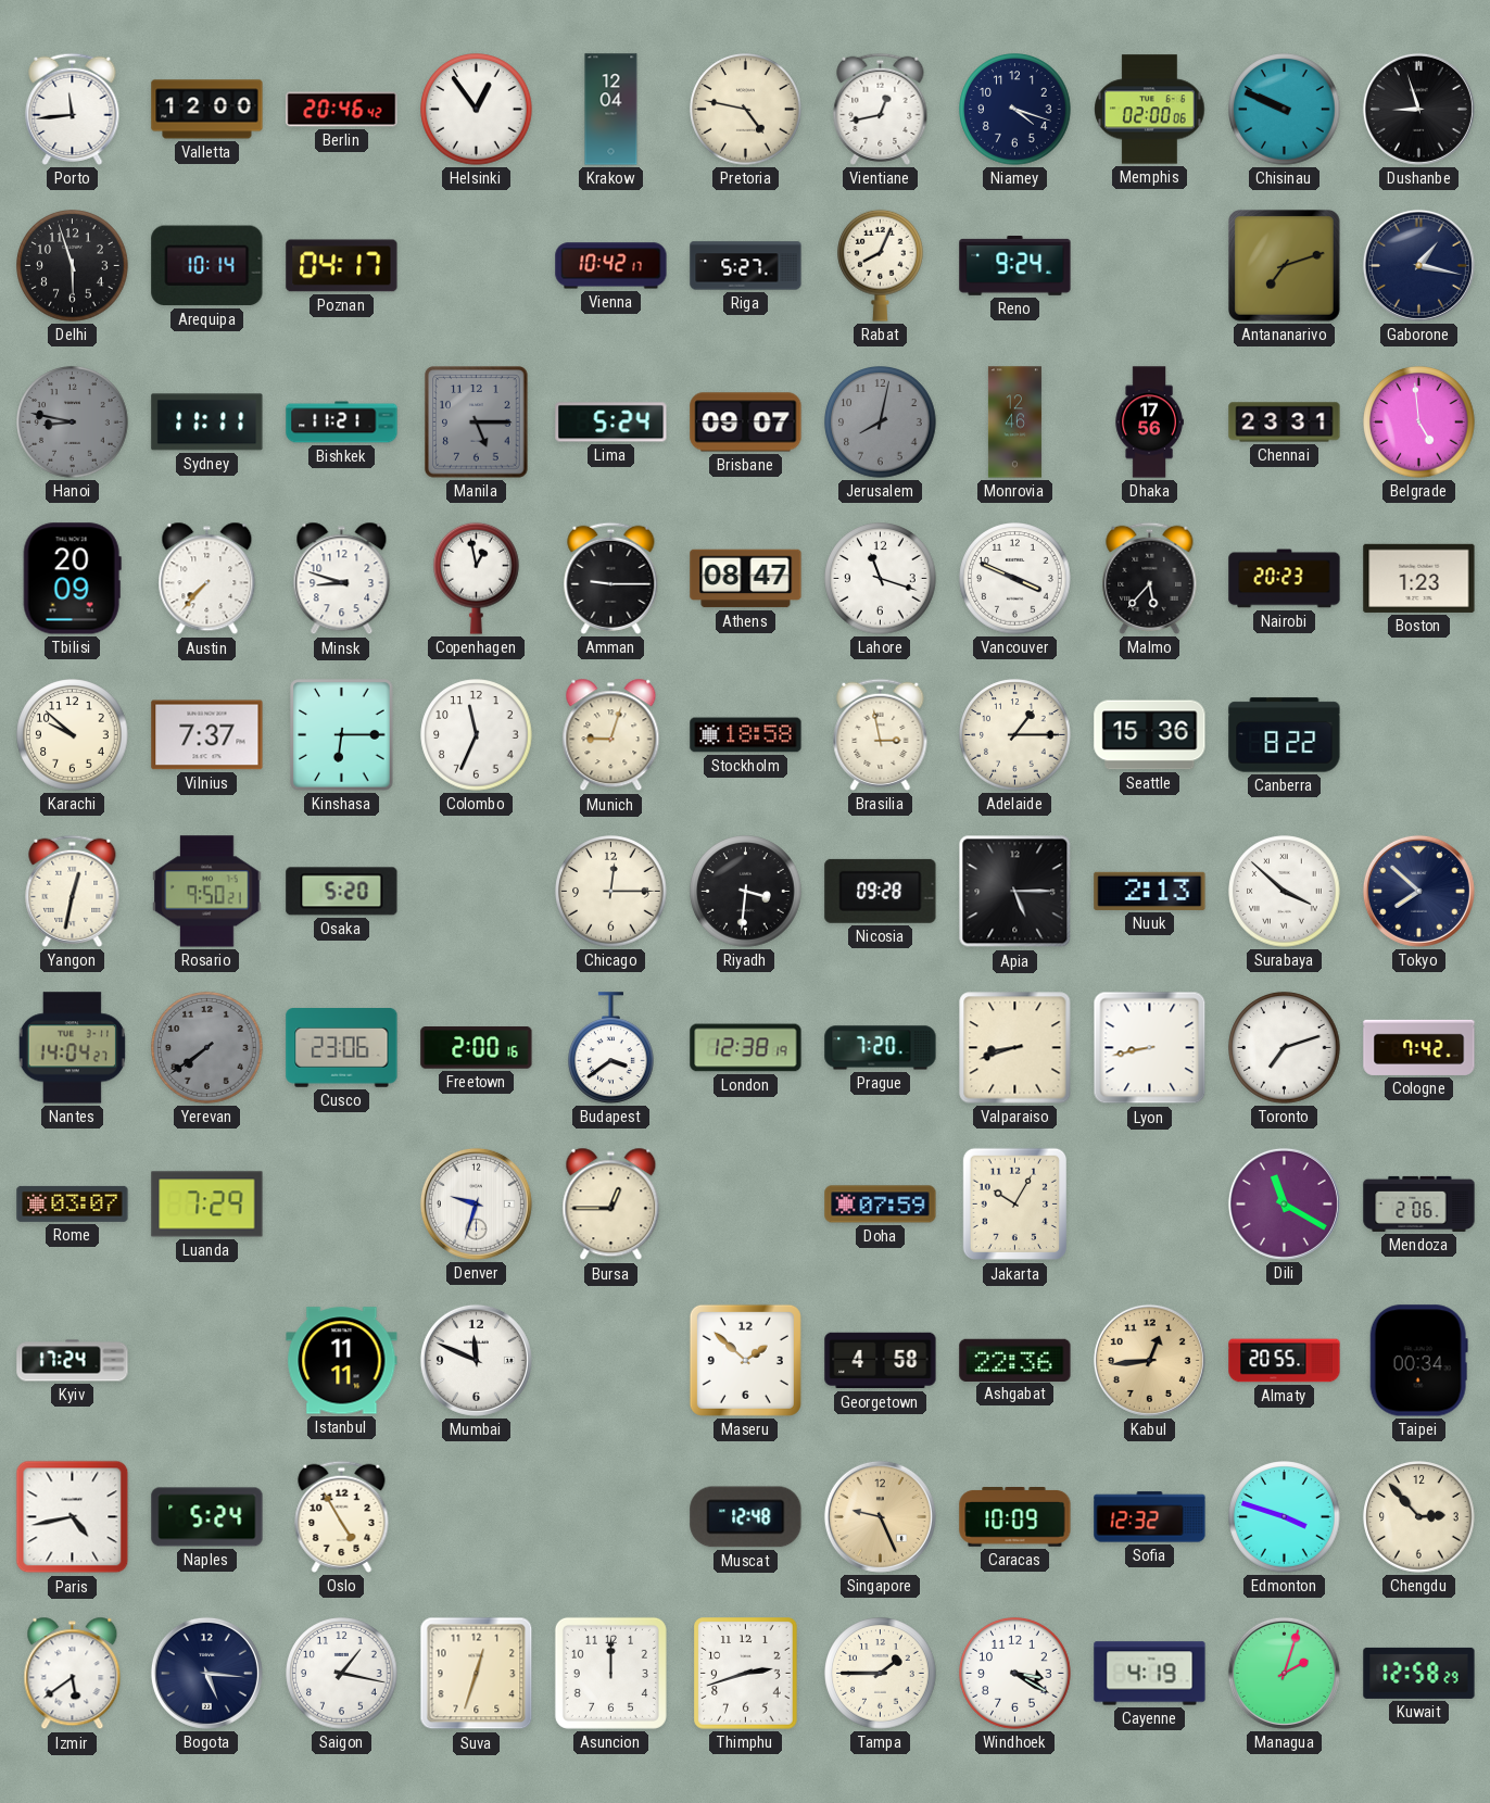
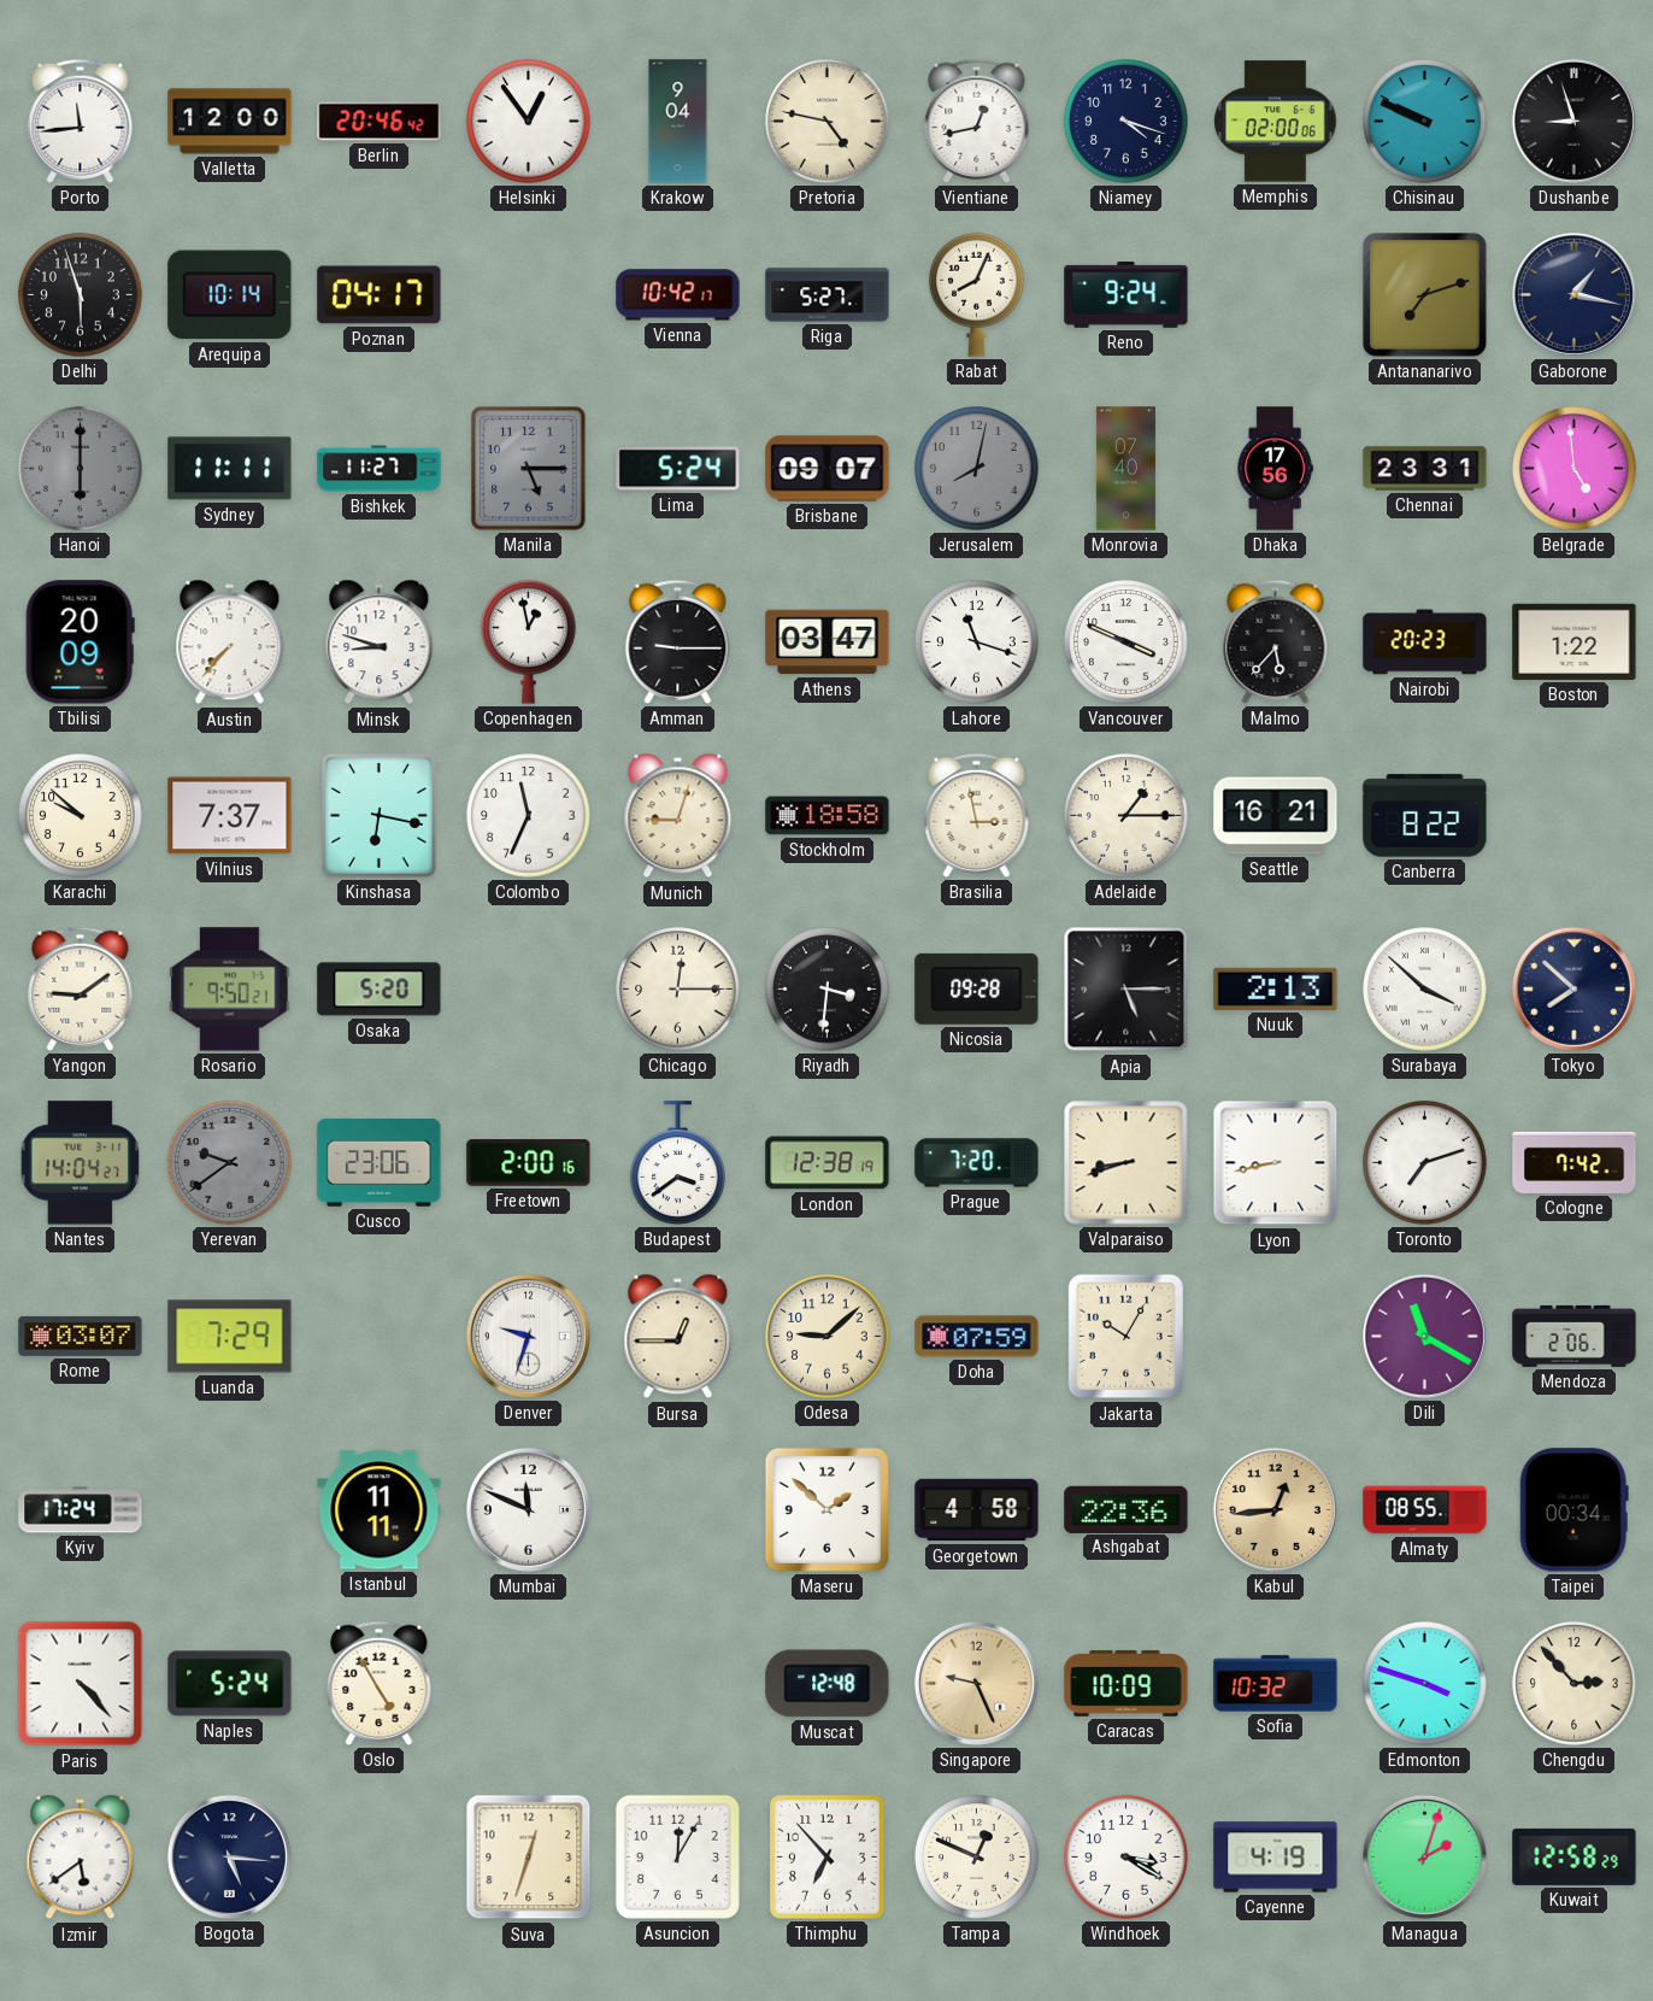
Krakow: 12:04 -> 9:04 (678, 122)
Hanoi: 8:47 -> 6:00 (81, 469)
Bishkek: 11:21 -> 11:27 (380, 469)
Monrovia: 12:46 -> 07:40 (1125, 469)
Athens: 08:47 -> 03:47 (828, 642)
Boston: 1:23 -> 1:22 (1575, 641)
Kinshasa: 6:15 -> 6:17 (380, 816)
Seattle: 15:36 -> 16:21 (1276, 816)
Yangon: 12:32 -> 9:09 (81, 988)
Yerevan: 7:39 -> 9:39 (230, 1163)
Odesa: none -> 9:08 (828, 1337)
Almaty: 20:55 -> 08:55 (1425, 1510)
Paris: 4:43 -> 4:23 (81, 1684)
Sofia: 12:32 -> 10:32 (1276, 1684)
Saigon: 1:17 -> none (342, 1674)
Asuncion: 12:00 -> 12:05 (677, 1856)
Thimphu: 2:42 -> 6:53 (828, 1858)
Tampa: 1:45 -> 12:49 (977, 1858)
